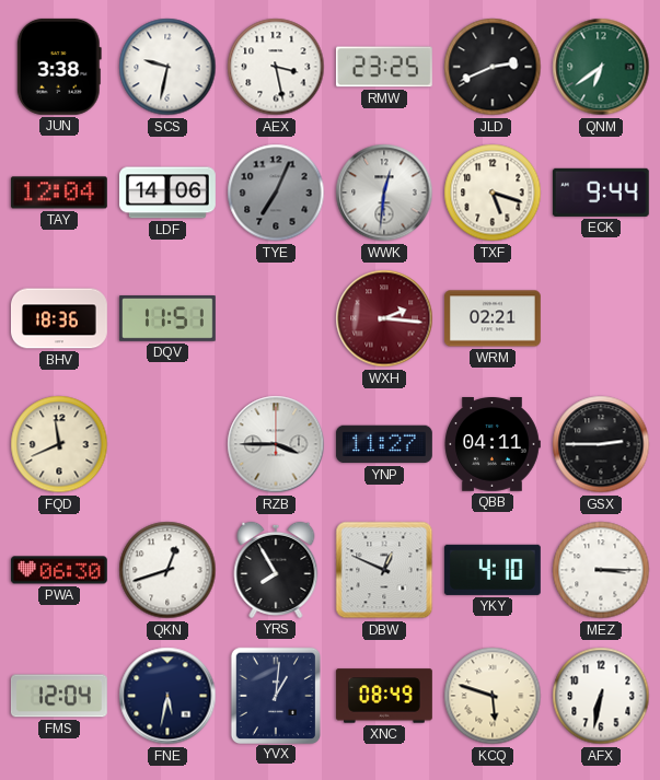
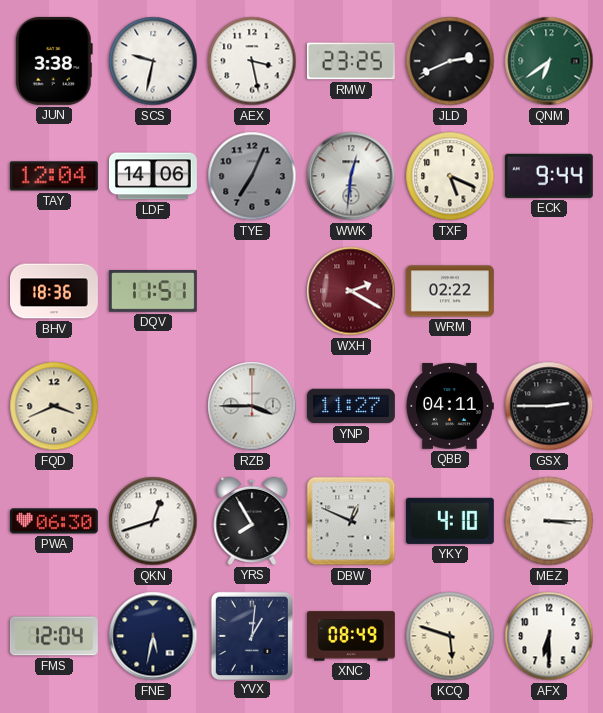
TXF: 5:18 -> 5:19 (450, 176)
WXH: 2:16 -> 2:20 (351, 291)
WRM: 02:21 -> 02:22 (450, 291)
FQD: 11:41 -> 3:41 (54, 406)
AFX: 6:32 -> 6:30 (549, 636)
